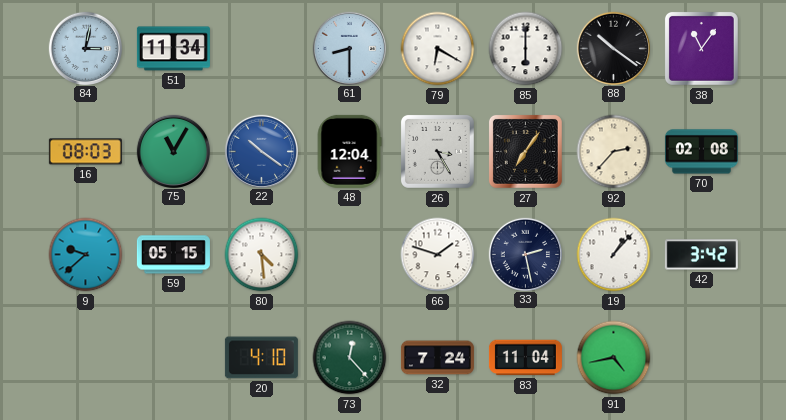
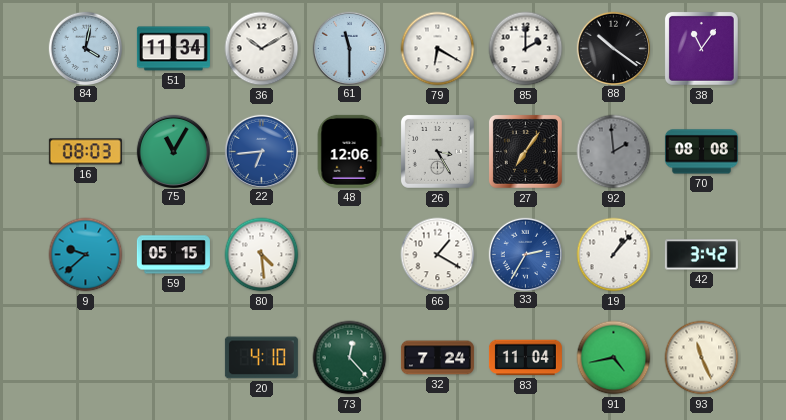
84: 3:02 -> 4:02 (85, 48)
36: none -> 10:10 (262, 49)
61: 8:30 -> 11:30 (349, 48)
85: 6:00 -> 2:00 (526, 49)
22: 10:21 -> 6:44 (261, 151)
48: 12:04 -> 12:06 (349, 151)
92: 2:37 -> 1:59 (614, 152)
92 dial: cream -> grey (614, 152)
70: 02:08 -> 08:08 (701, 152)
66: 1:48 -> 1:20 (438, 255)
33: 2:28 -> 2:35 (525, 254)
33 dial: navy -> blue (525, 254)
93: none -> 11:26 (702, 358)
